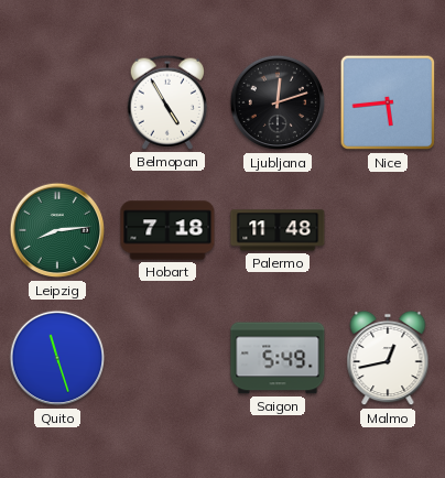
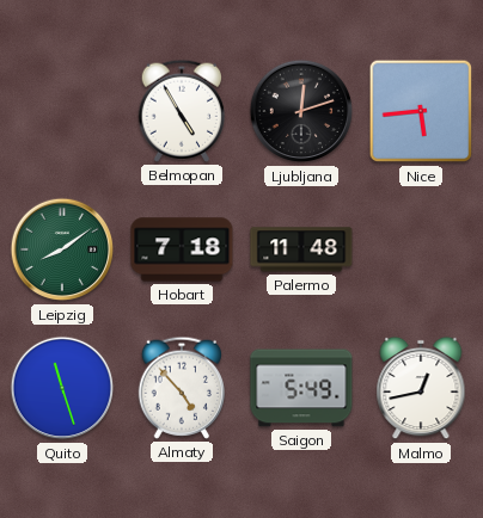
Leipzig: 8:14 -> 8:09 (62, 249)
Almaty: none -> 4:53 (181, 388)
